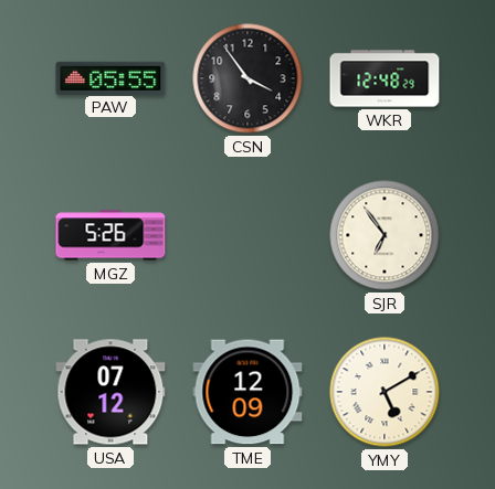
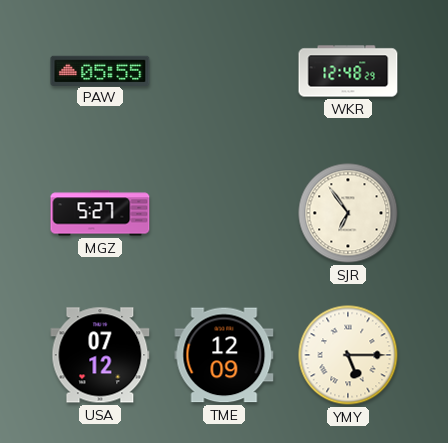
CSN: 3:54 -> none (247, 78)
MGZ: 5:26 -> 5:27 (100, 213)
YMY: 5:10 -> 5:15 (348, 355)
